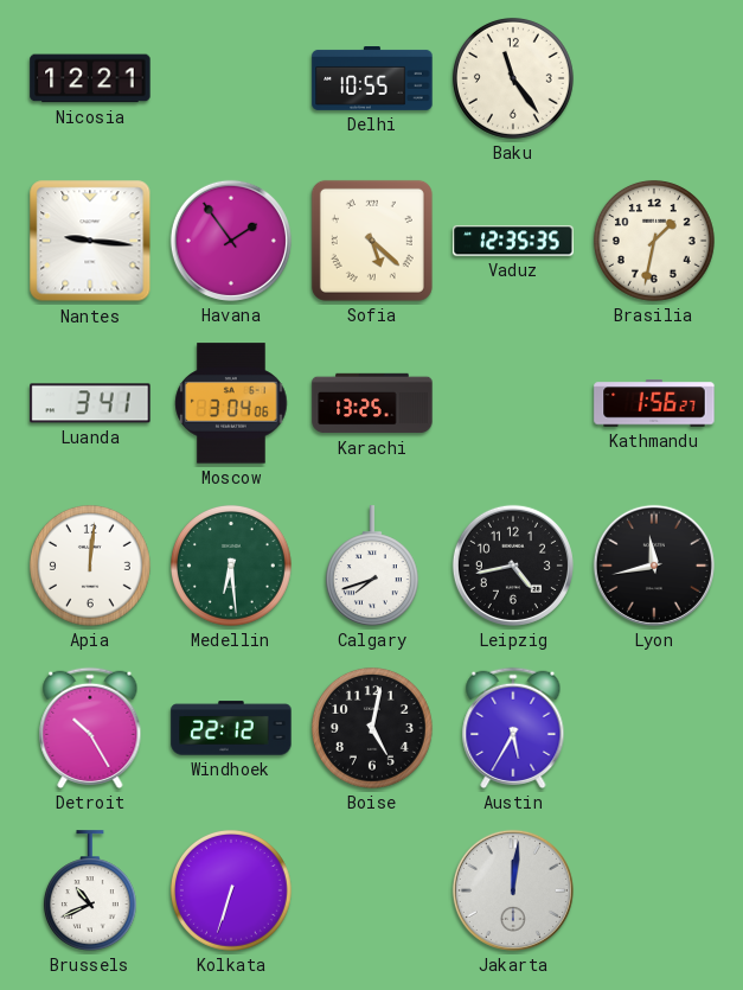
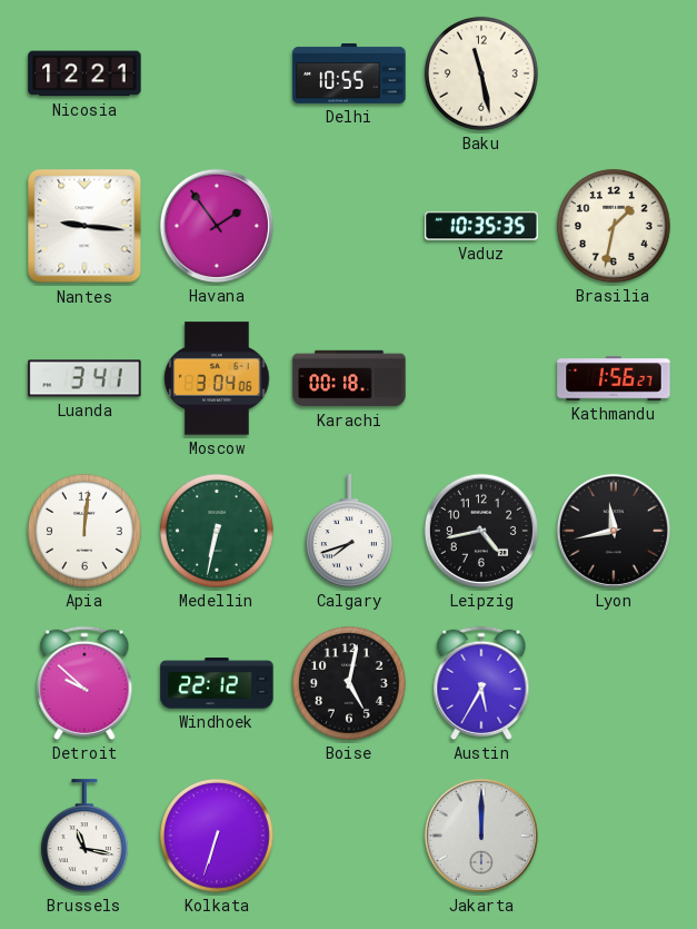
Baku: 11:24 -> 11:28 (481, 73)
Sofia: 5:22 -> none (372, 241)
Vaduz: 12:35 -> 10:35 (481, 226)
Karachi: 13:25 -> 00:18 (349, 378)
Medellin: 6:29 -> 6:32 (217, 531)
Detroit: 10:25 -> 9:52 (84, 683)
Brussels: 10:41 -> 11:17 (84, 836)
Jakarta: 12:01 -> 12:00 (481, 836)
